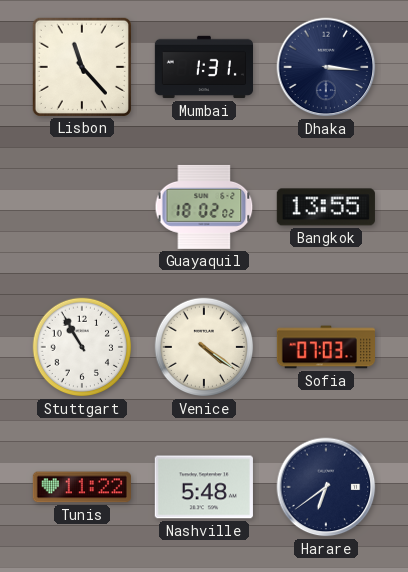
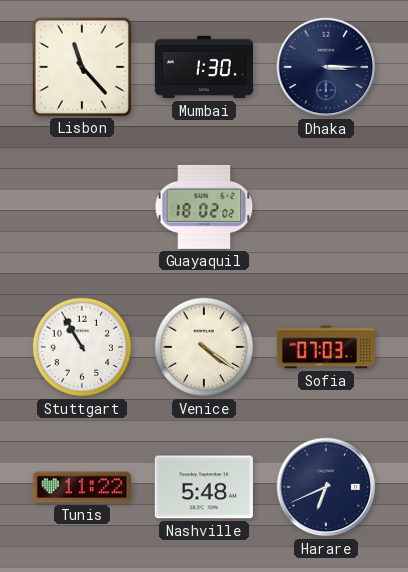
Mumbai: 1:31 -> 1:30 (203, 67)
Dhaka: 3:16 -> 3:15 (326, 67)
Bangkok: 13:55 -> none (326, 207)
Harare: 6:39 -> 6:41 (326, 487)
